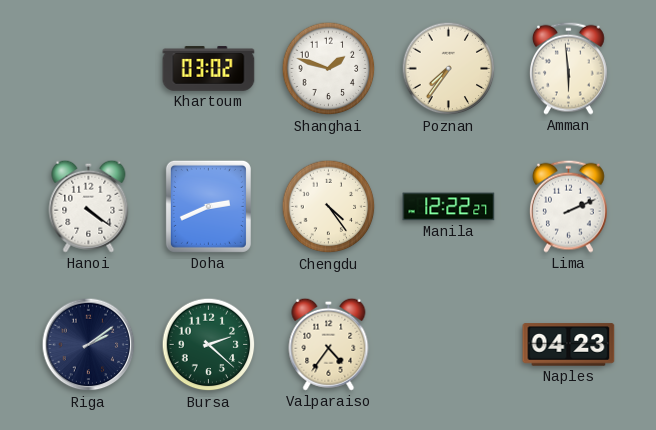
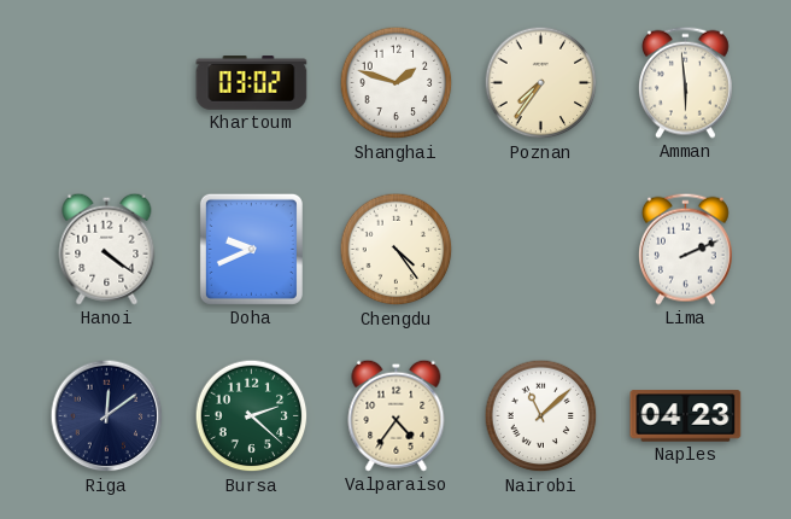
Doha: 2:41 -> 9:41 (251, 249)
Manila: 12:22 -> none (449, 207)
Riga: 2:09 -> 12:09 (107, 416)
Nairobi: none -> 11:08 (541, 416)
